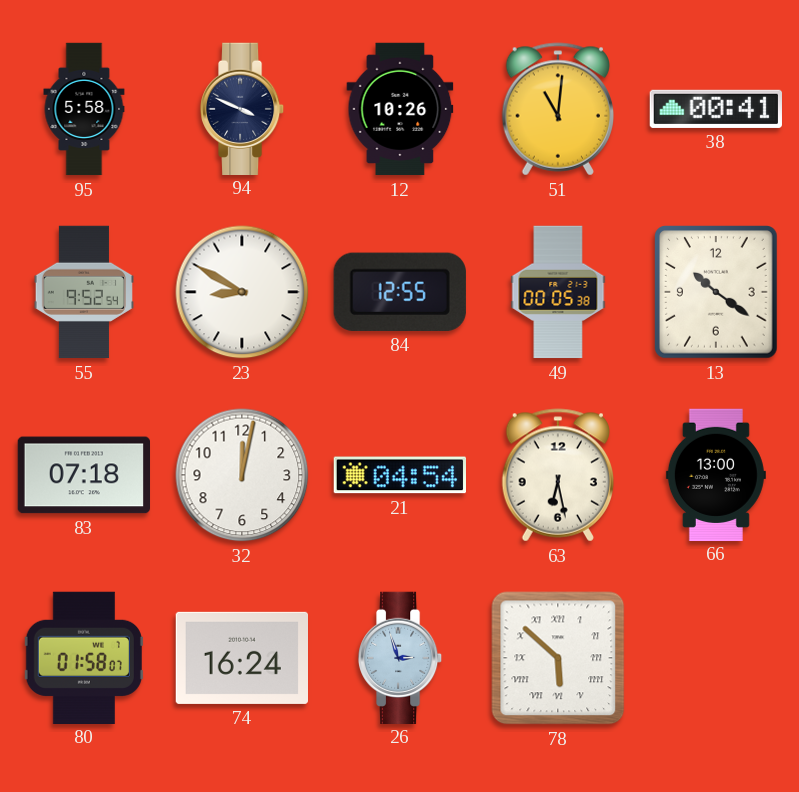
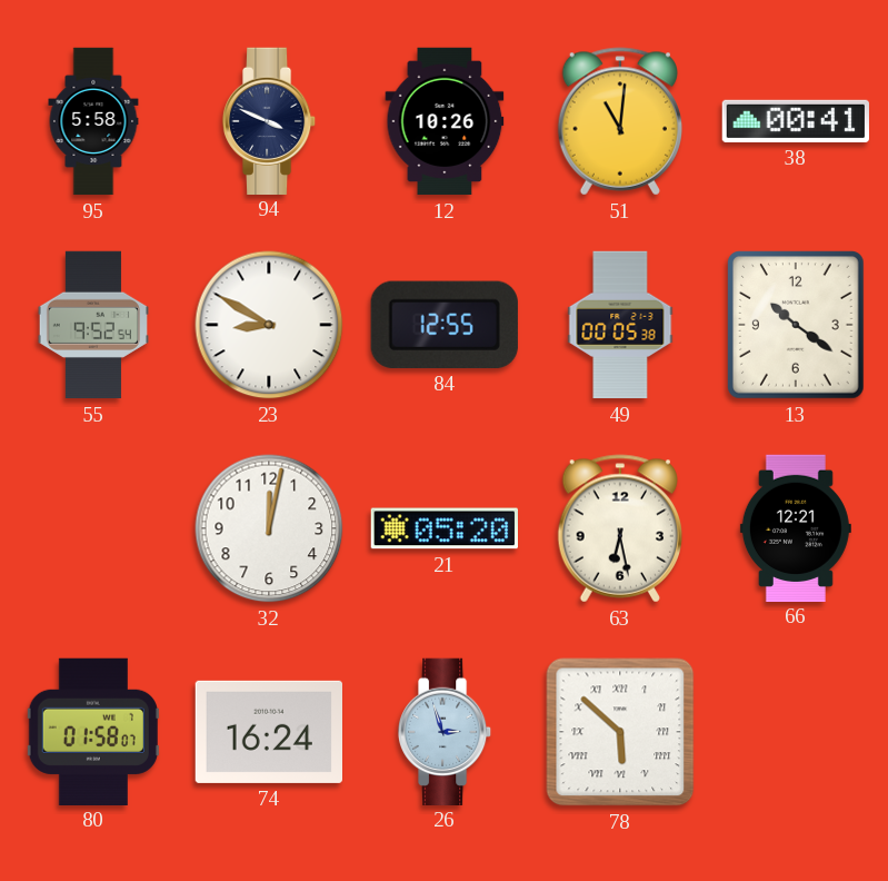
83: 07:18 -> none (83, 475)
21: 04:54 -> 05:20 (443, 528)
66: 13:00 -> 12:21 (796, 527)
